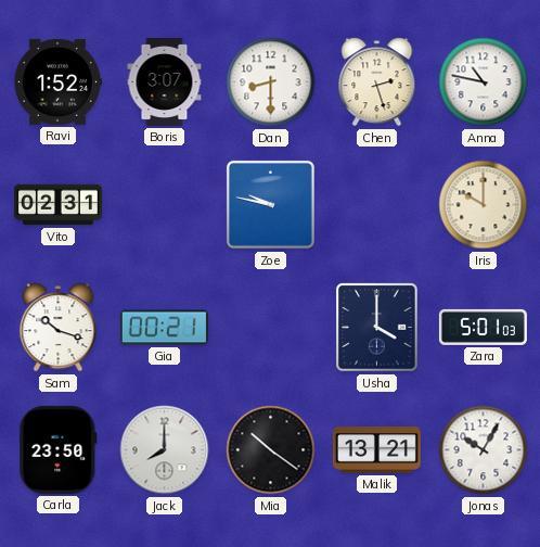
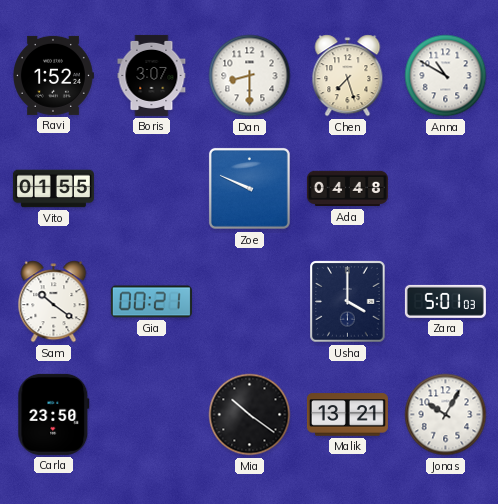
Chen: 2:27 -> 7:27 (348, 76)
Anna: 10:47 -> 10:50 (446, 76)
Vito: 02:31 -> 01:55 (53, 189)
Zoe: 9:47 -> 9:49 (249, 188)
Ada: none -> 04:48 (347, 189)
Iris: 10:00 -> none (484, 205)
Sam: 10:18 -> 10:21 (54, 302)
Jack: 8:00 -> none (165, 450)
